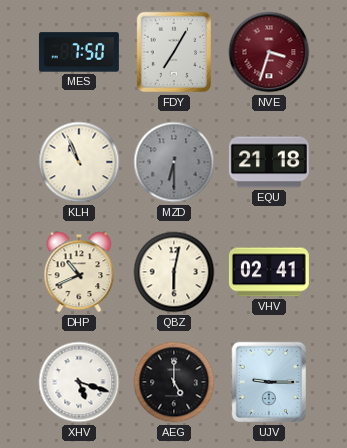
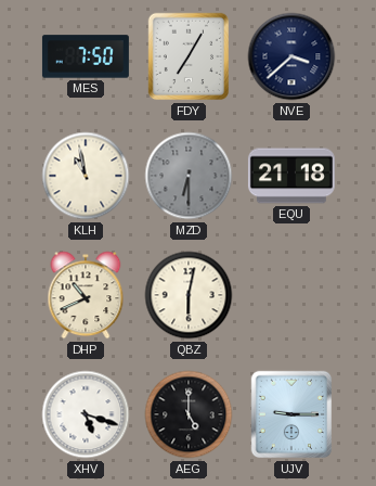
NVE: 3:33 -> 3:38 (291, 56)
NVE dial: burgundy -> navy (291, 56)
KLH: 10:56 -> 10:58 (86, 176)
VHV: 02:41 -> none (269, 272)
